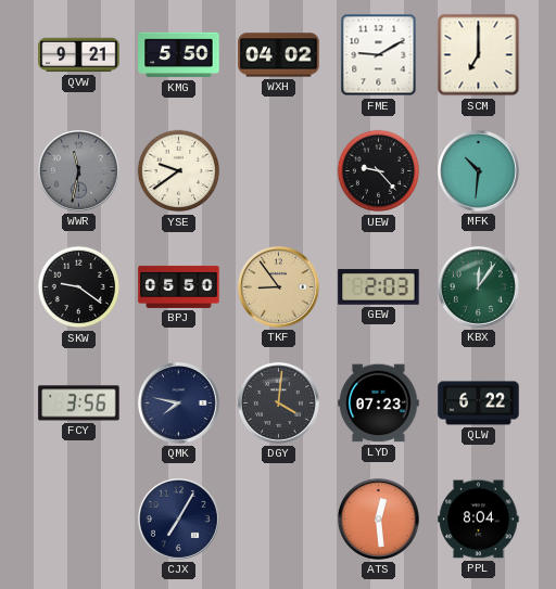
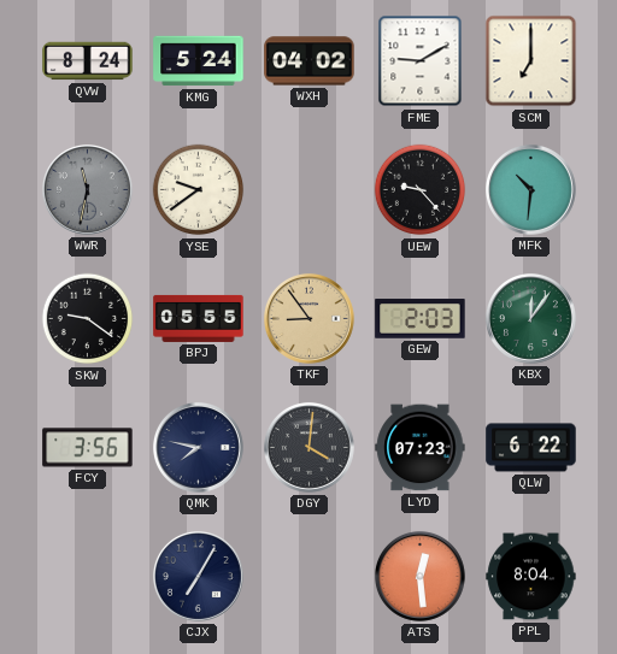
QVW: 9:21 -> 8:24 (88, 61)
KMG: 5:50 -> 5:24 (199, 61)
BPJ: 05:50 -> 05:55 (199, 318)
